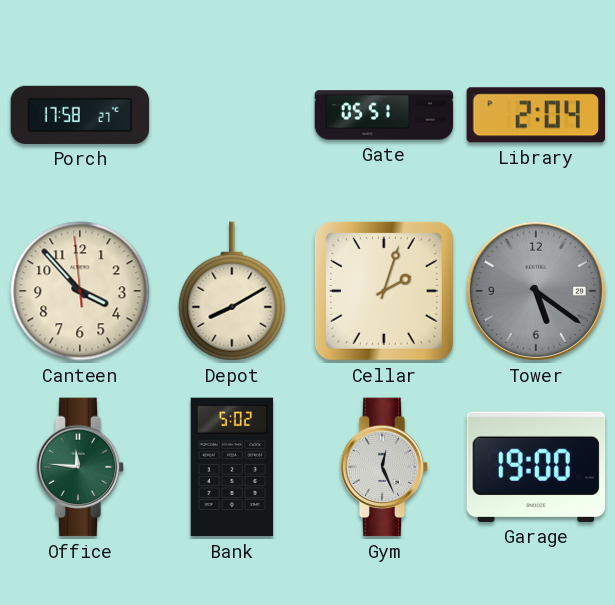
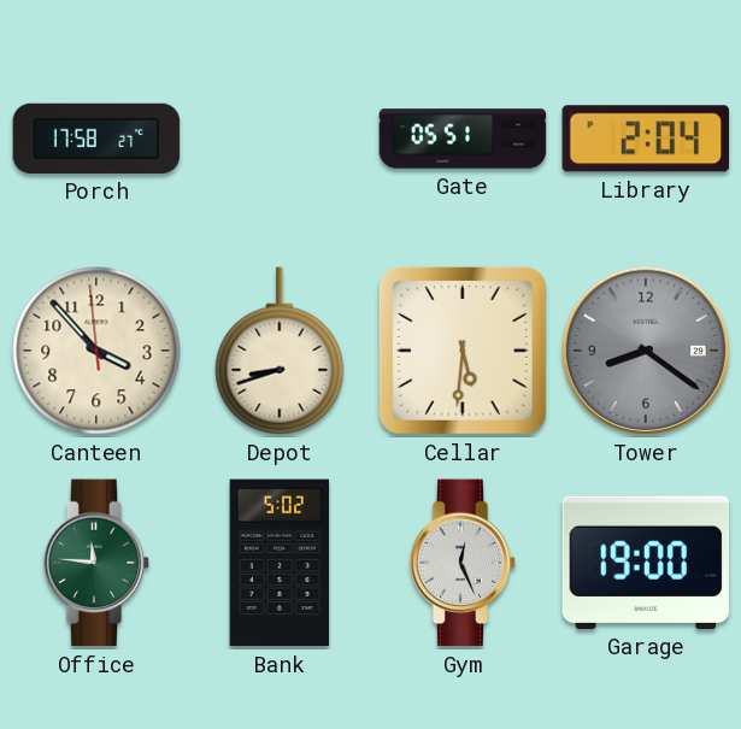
Depot: 8:10 -> 8:42 (280, 351)
Cellar: 2:03 -> 5:31 (463, 351)
Tower: 5:21 -> 8:21 (646, 351)
